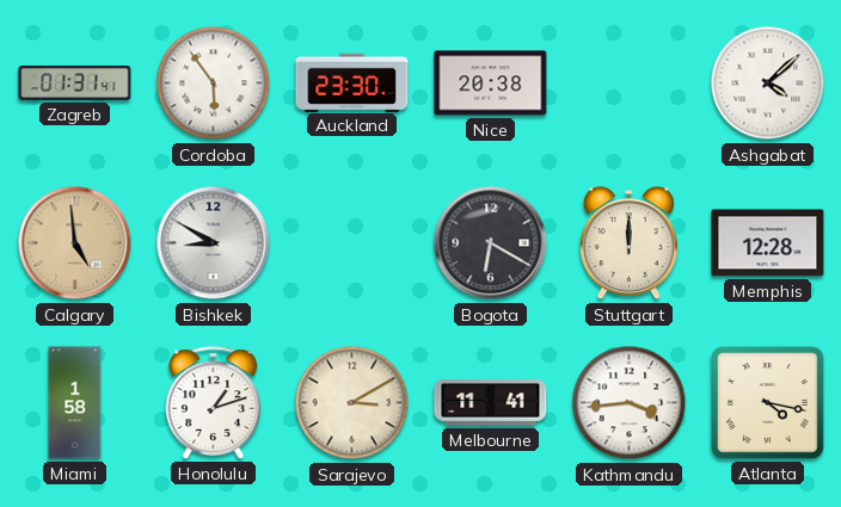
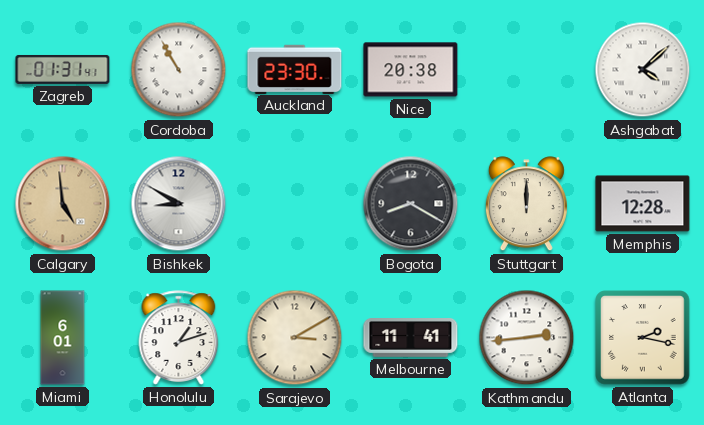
Cordoba: 5:54 -> 10:55 (179, 70)
Bogota: 6:20 -> 8:20 (411, 204)
Miami: 1:58 -> 6:01 (63, 338)
Kathmandu: 3:44 -> 2:44 (527, 338)
Atlanta: 4:17 -> 2:17 (643, 338)
